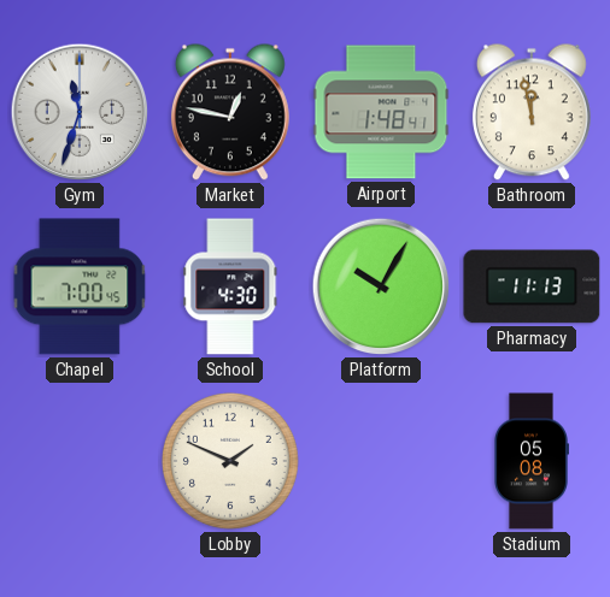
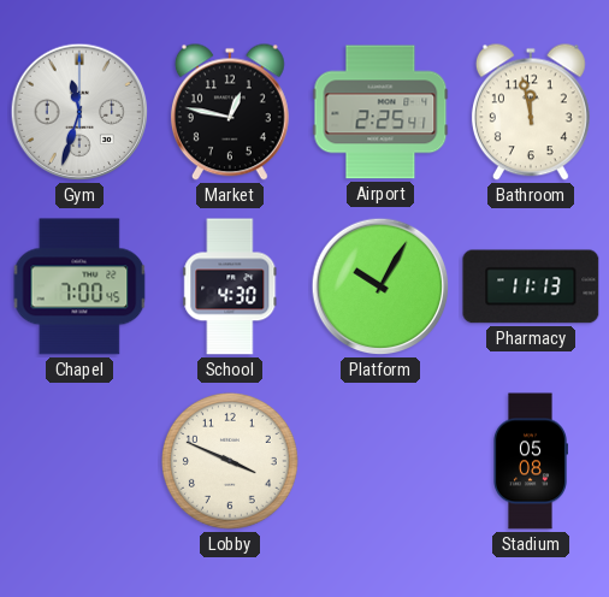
Airport: 1:48 -> 2:25 (380, 112)
Lobby: 1:49 -> 3:49 (230, 461)
